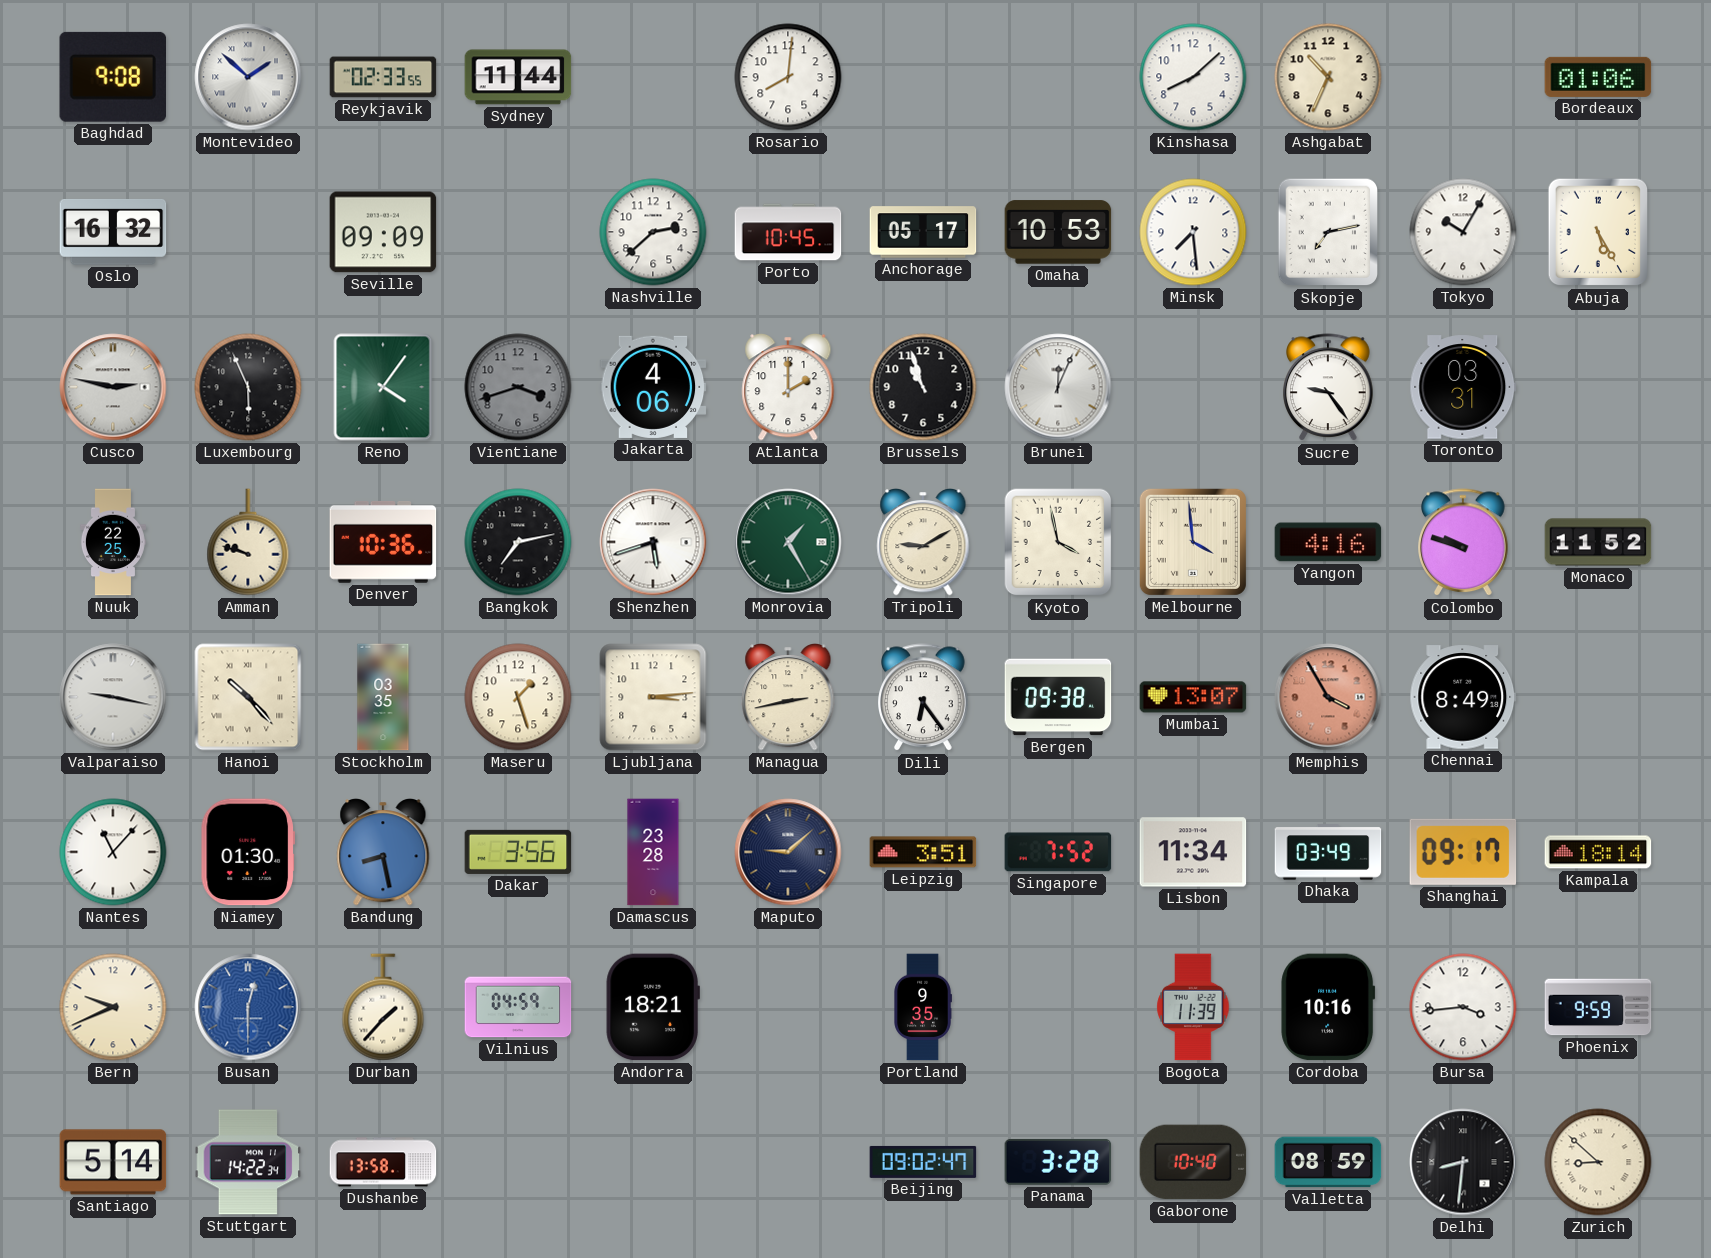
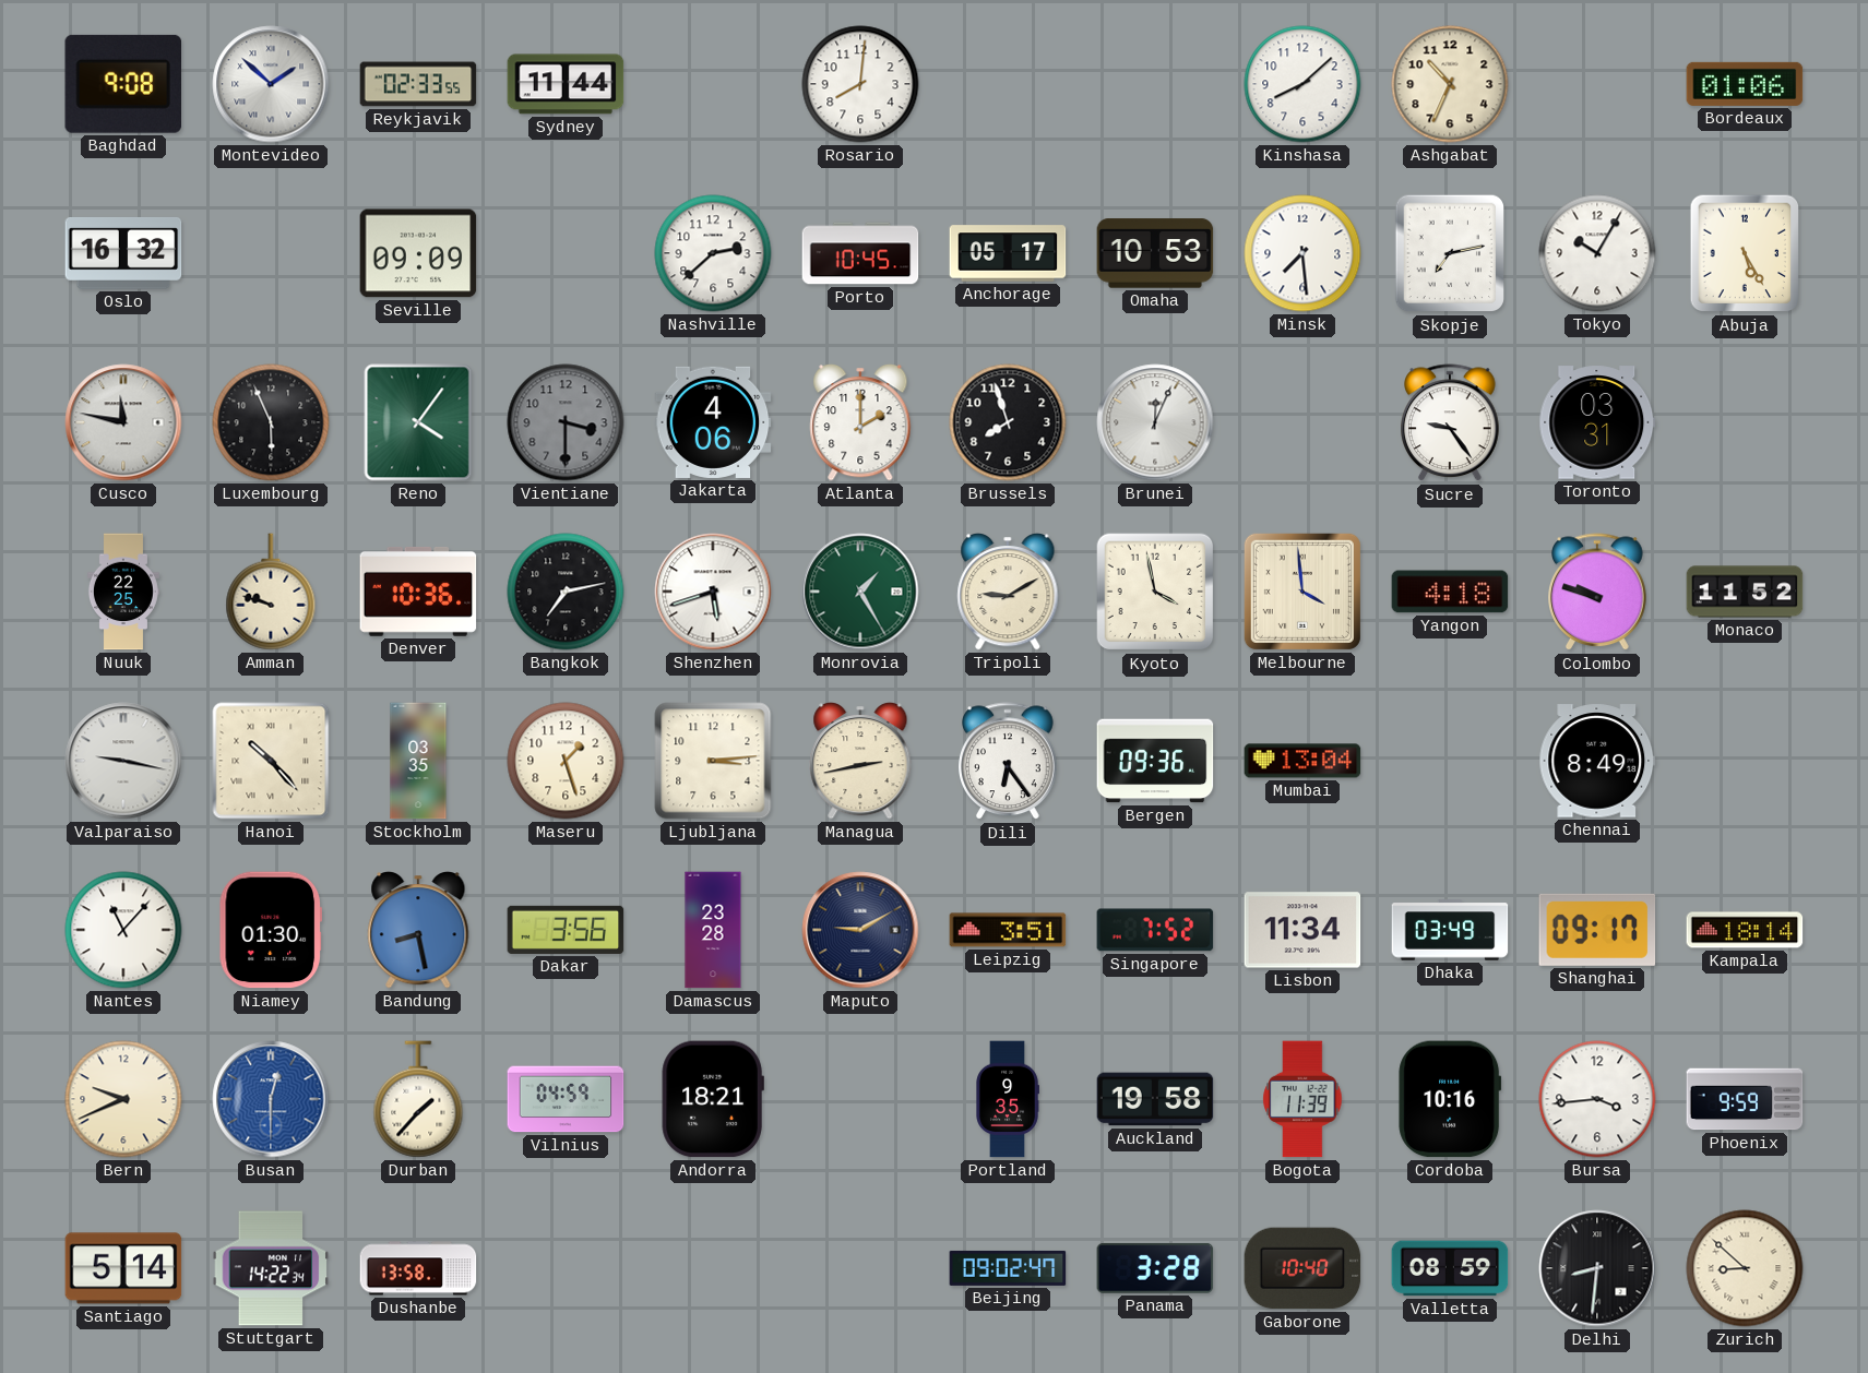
Cusco: 2:47 -> 11:47 (123, 422)
Vientiane: 3:42 -> 3:30 (566, 422)
Brussels: 10:57 -> 7:57 (1008, 422)
Yangon: 4:16 -> 4:18 (1450, 592)
Bergen: 09:38 -> 09:36 (1155, 761)
Mumbai: 13:07 -> 13:04 (1302, 761)
Memphis: 3:55 -> none (1328, 697)
Maputo: 9:08 -> 9:10 (860, 930)
Auckland: none -> 19:58 (1155, 1099)
